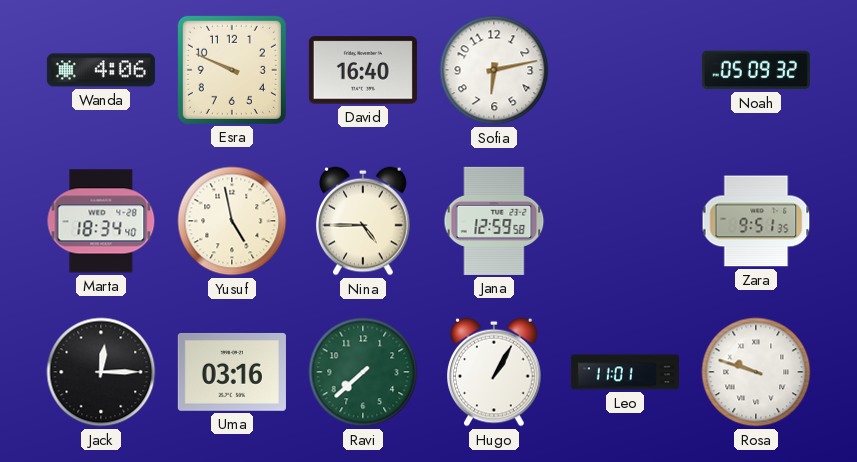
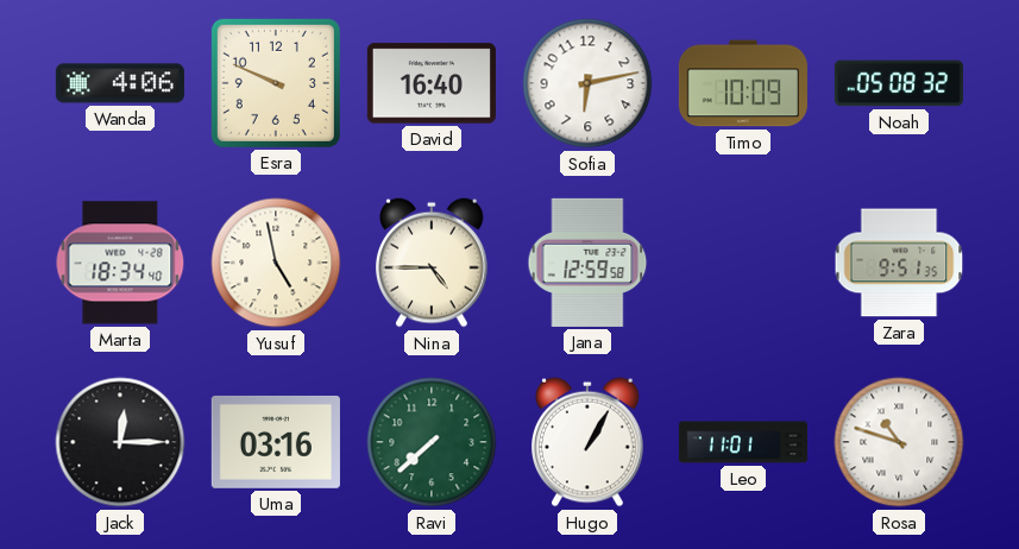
Timo: none -> 10:09 (743, 83)
Noah: 05:09 -> 05:08 (899, 83)
Rosa: 9:48 -> 10:48 (899, 442)
